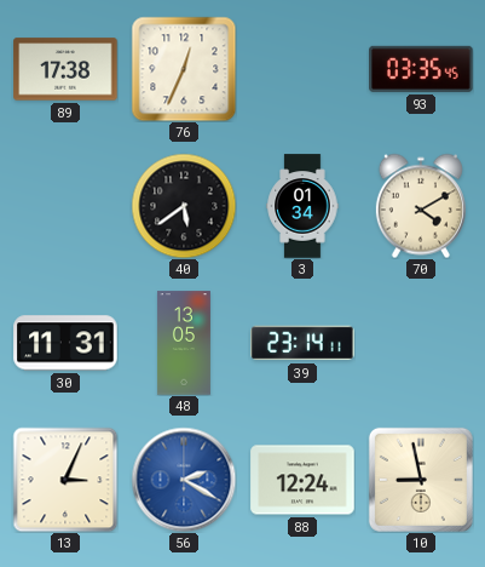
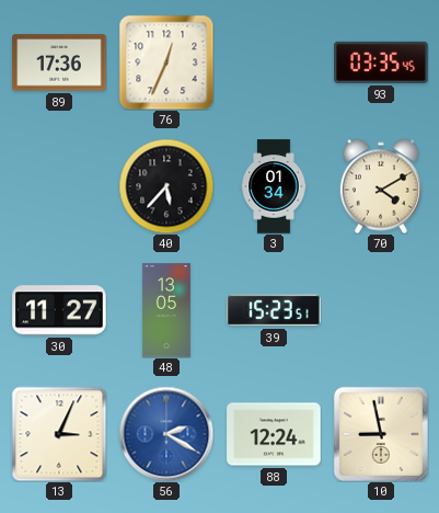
89: 17:38 -> 17:36 (59, 62)
40: 5:39 -> 5:37 (166, 186)
30: 11:31 -> 11:27 (59, 310)
39: 23:14 -> 15:23 (274, 310)
